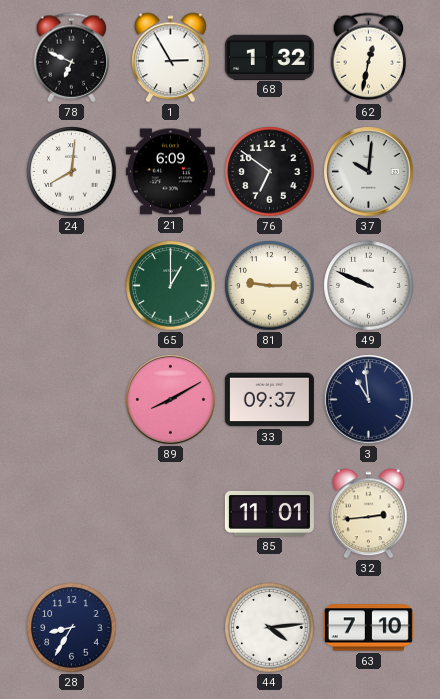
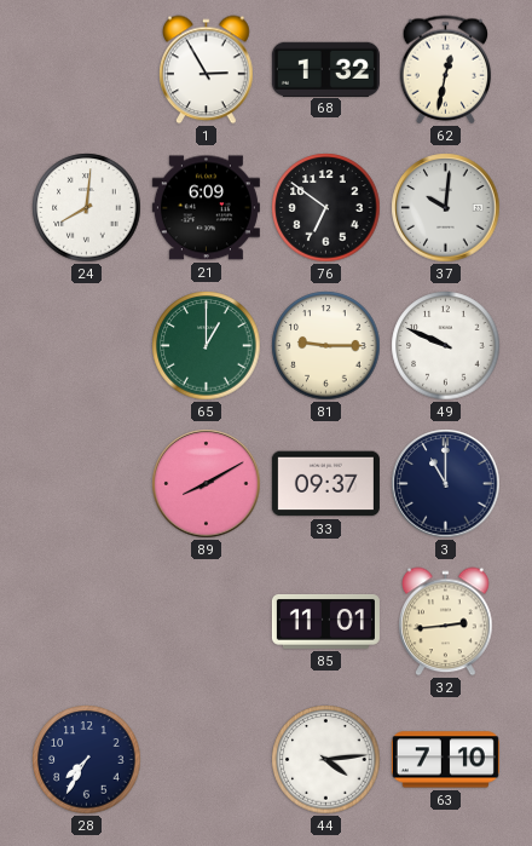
78: 6:49 -> none (72, 58)
3: 10:59 -> 11:00 (446, 484)
28: 8:35 -> 7:35 (87, 760)
